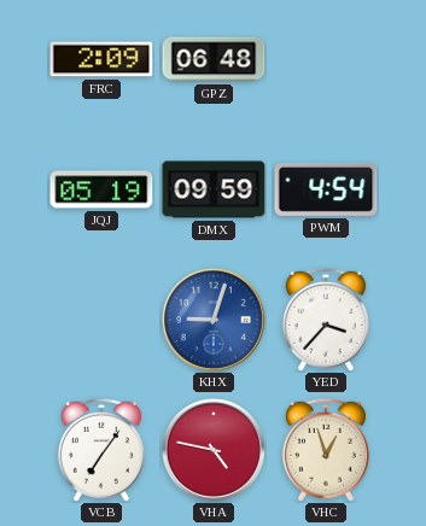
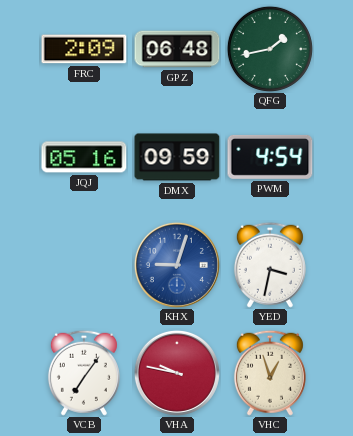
QFG: none -> 1:43 (270, 49)
JQJ: 05:19 -> 05:16 (84, 157)
YED: 3:37 -> 3:32 (270, 265)
VHA: 4:47 -> 9:47 (177, 373)
